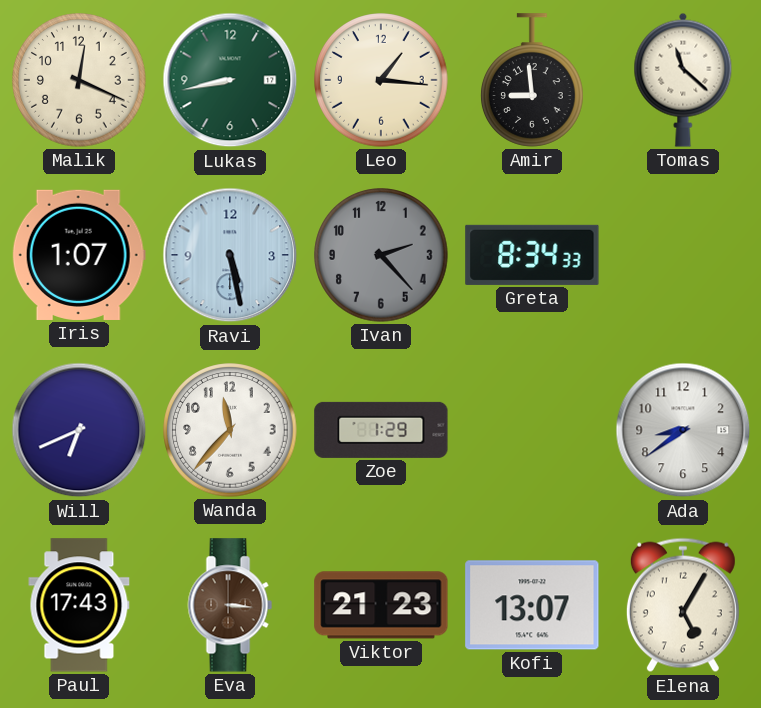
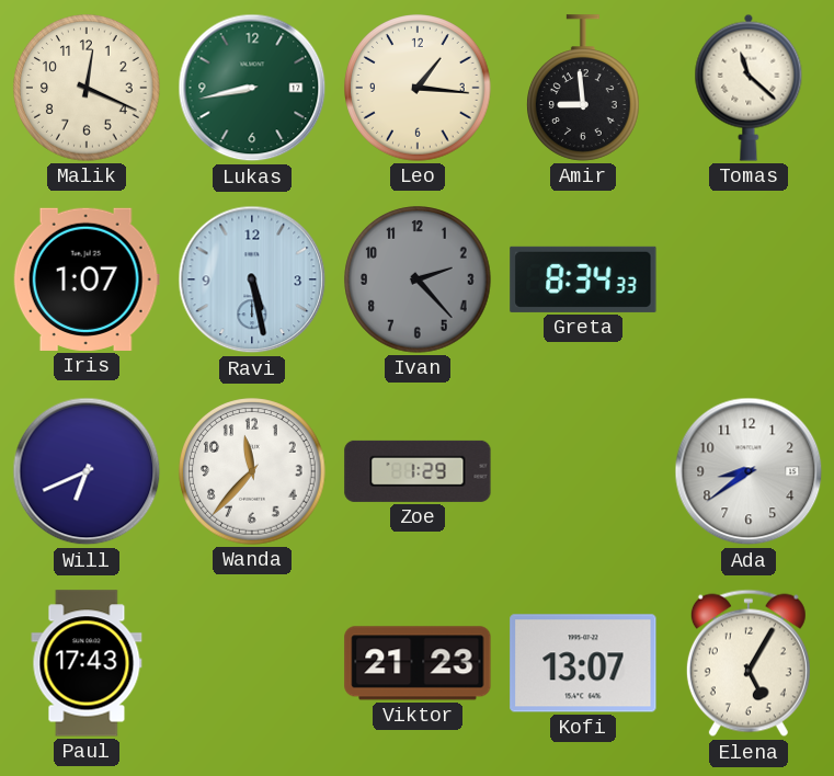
Eva: 3:16 -> none (230, 605)
